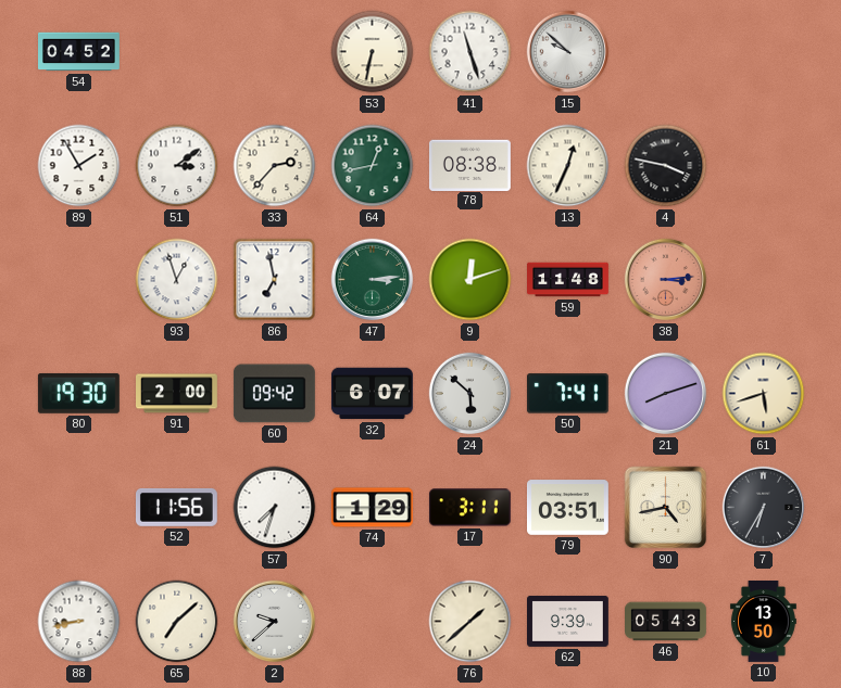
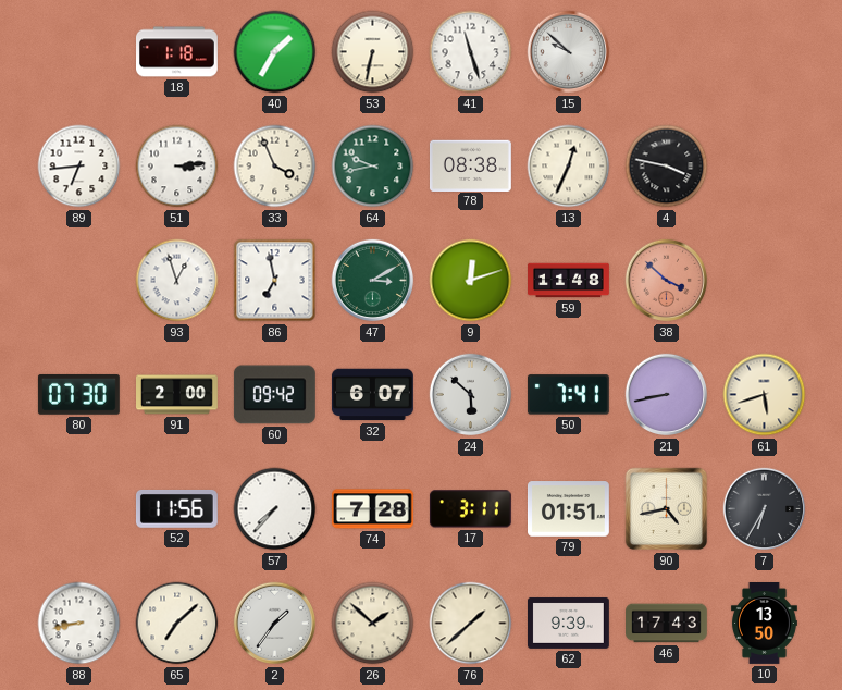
54: 04:52 -> none (79, 52)
18: none -> 1:18 (177, 52)
40: none -> 1:35 (275, 52)
89: 1:55 -> 6:44 (79, 167)
51: 3:09 -> 3:14 (177, 167)
33: 2:37 -> 3:56 (275, 167)
64: 12:43 -> 9:43 (373, 167)
47: 3:14 -> 3:10 (373, 281)
38: 3:14 -> 3:52 (667, 281)
80: 19:30 -> 07:30 (78, 394)
21: 8:12 -> 8:43 (667, 395)
57: 7:33 -> 7:37 (275, 509)
74: 1:29 -> 7:28 (373, 509)
79: 03:51 -> 01:51 (569, 509)
2: 9:38 -> 1:36 (275, 624)
26: none -> 1:52 (373, 624)
46: 05:43 -> 17:43 (667, 624)
